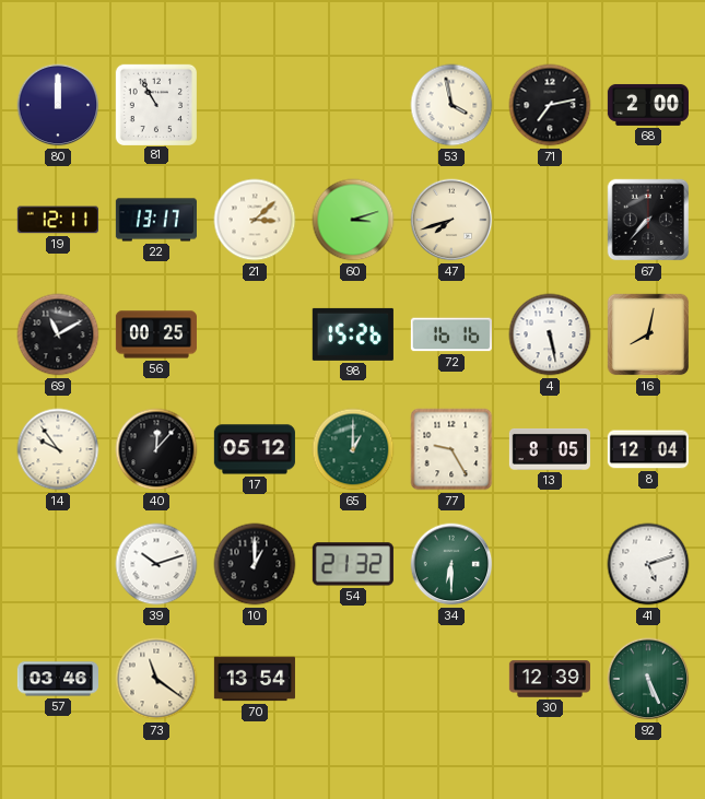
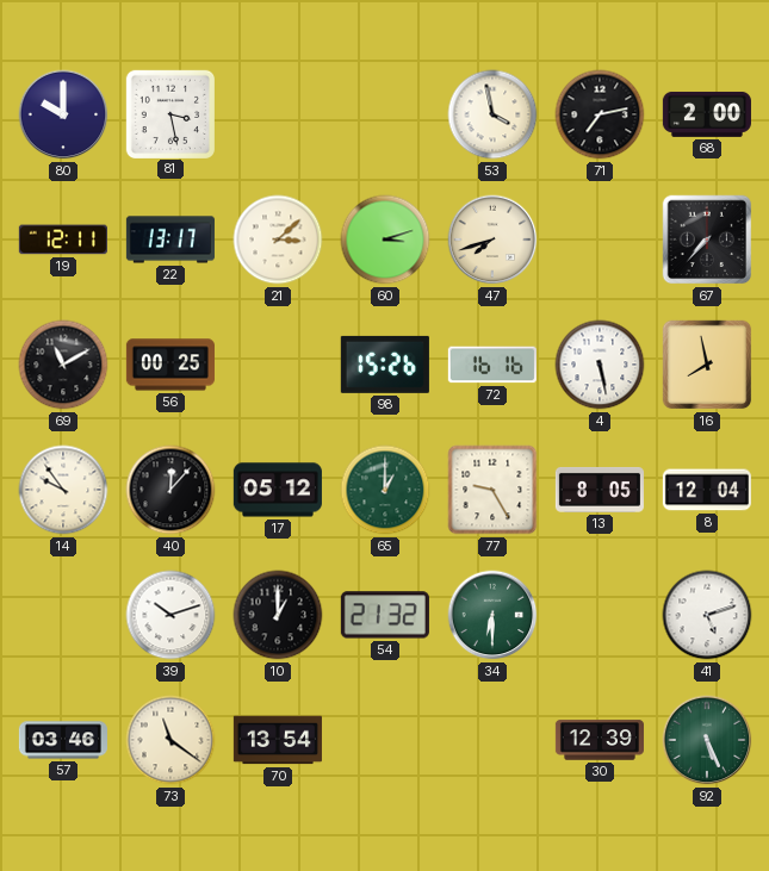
80: 12:00 -> 10:00 (63, 114)
81: 10:55 -> 3:28 (169, 113)
16: 8:02 -> 7:58 (707, 365)
